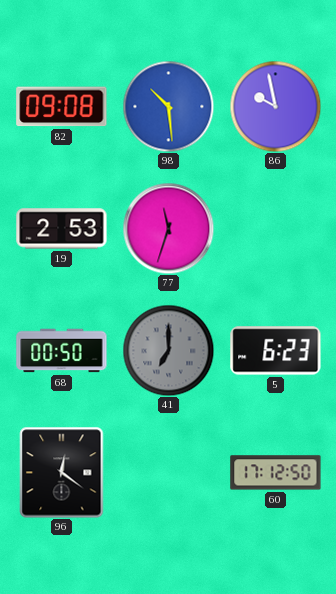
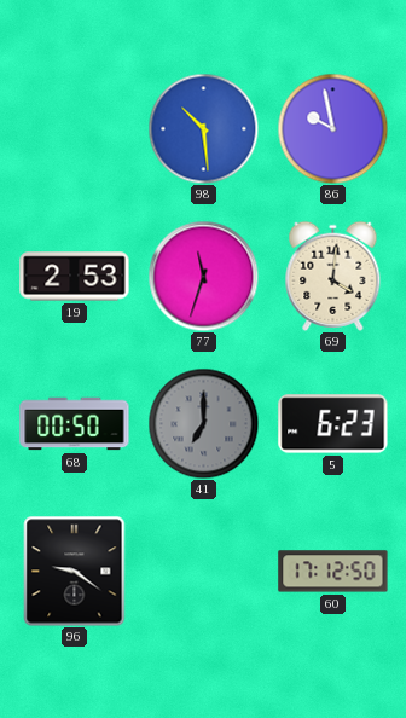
82: 09:08 -> none (62, 107)
69: none -> 4:01 (333, 276)
96: 12:21 -> 9:21 (75, 572)
